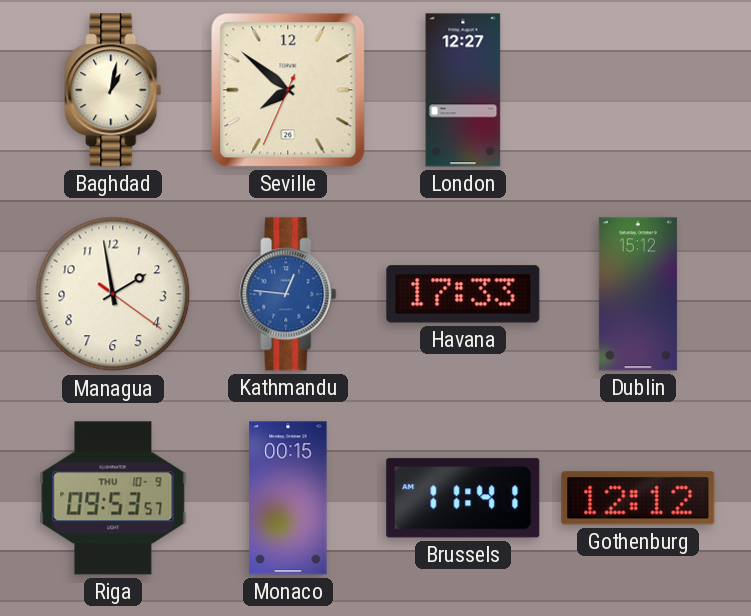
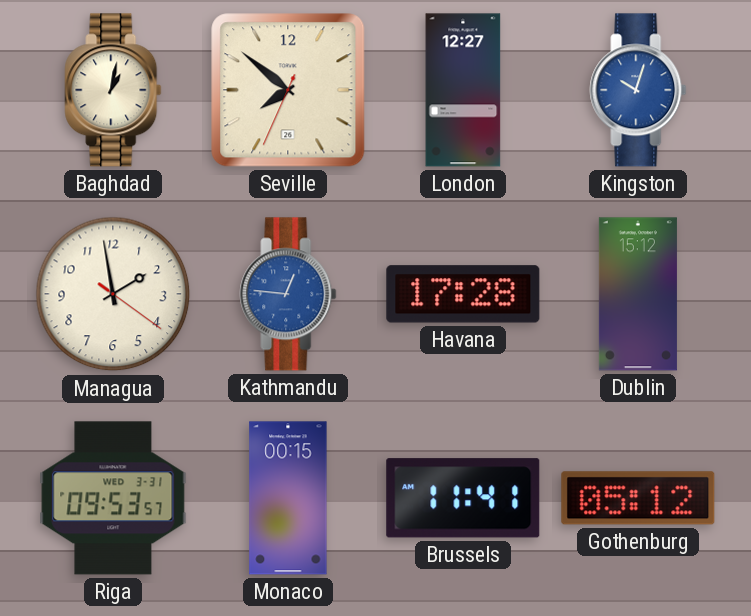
Kingston: none -> 10:03 (638, 90)
Havana: 17:33 -> 17:28 (463, 294)
Riga date: THU 10-9 -> WED 3-31 (113, 498)
Gothenburg: 12:12 -> 05:12 (638, 498)
